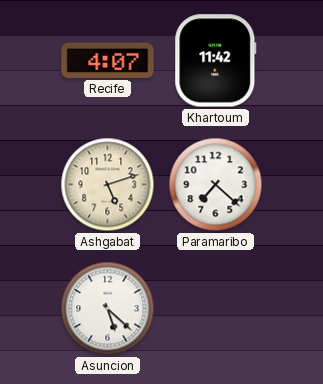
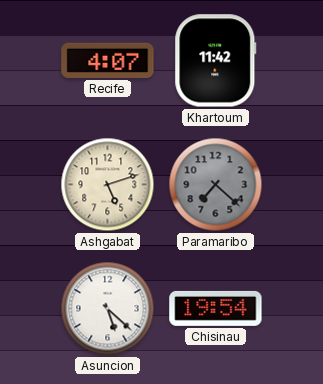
Paramaribo dial: white -> grey (216, 185)
Chisinau: none -> 19:54 (216, 308)
